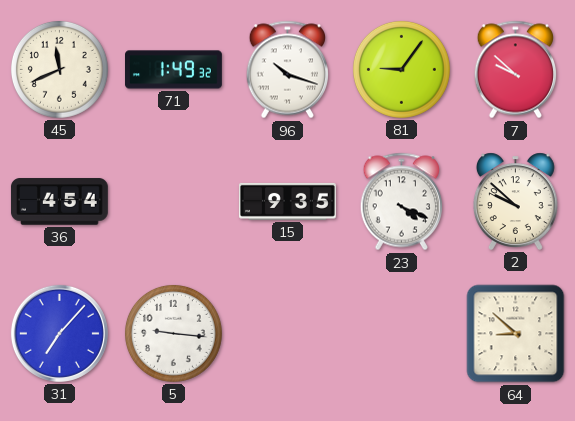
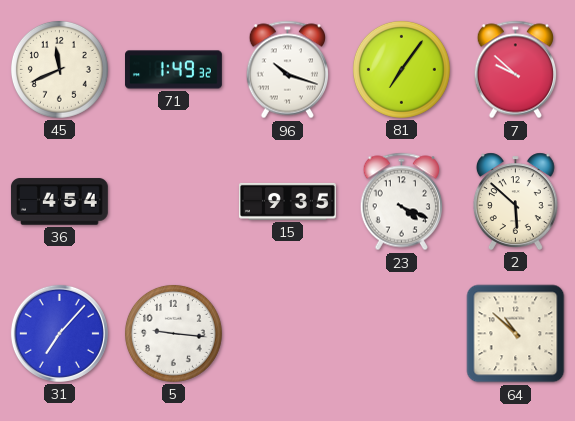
81: 9:06 -> 7:06 (401, 69)
2: 9:52 -> 5:52 (515, 201)
64: 8:52 -> 10:52 (516, 334)
